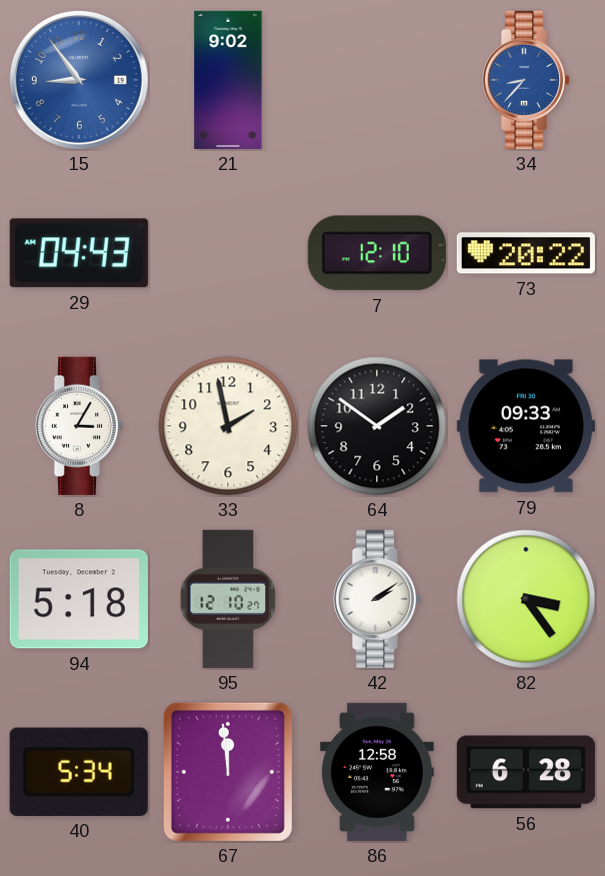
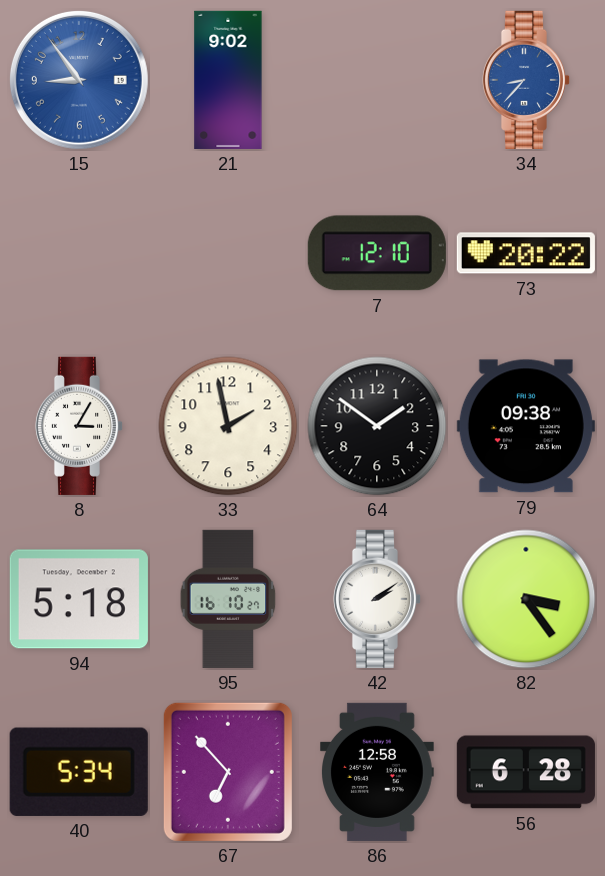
29: 04:43 -> none (79, 253)
79: 09:33 -> 09:38 (526, 426)
95: 12:10 -> 16:10 (228, 599)
67: 11:59 -> 6:53 (228, 772)
